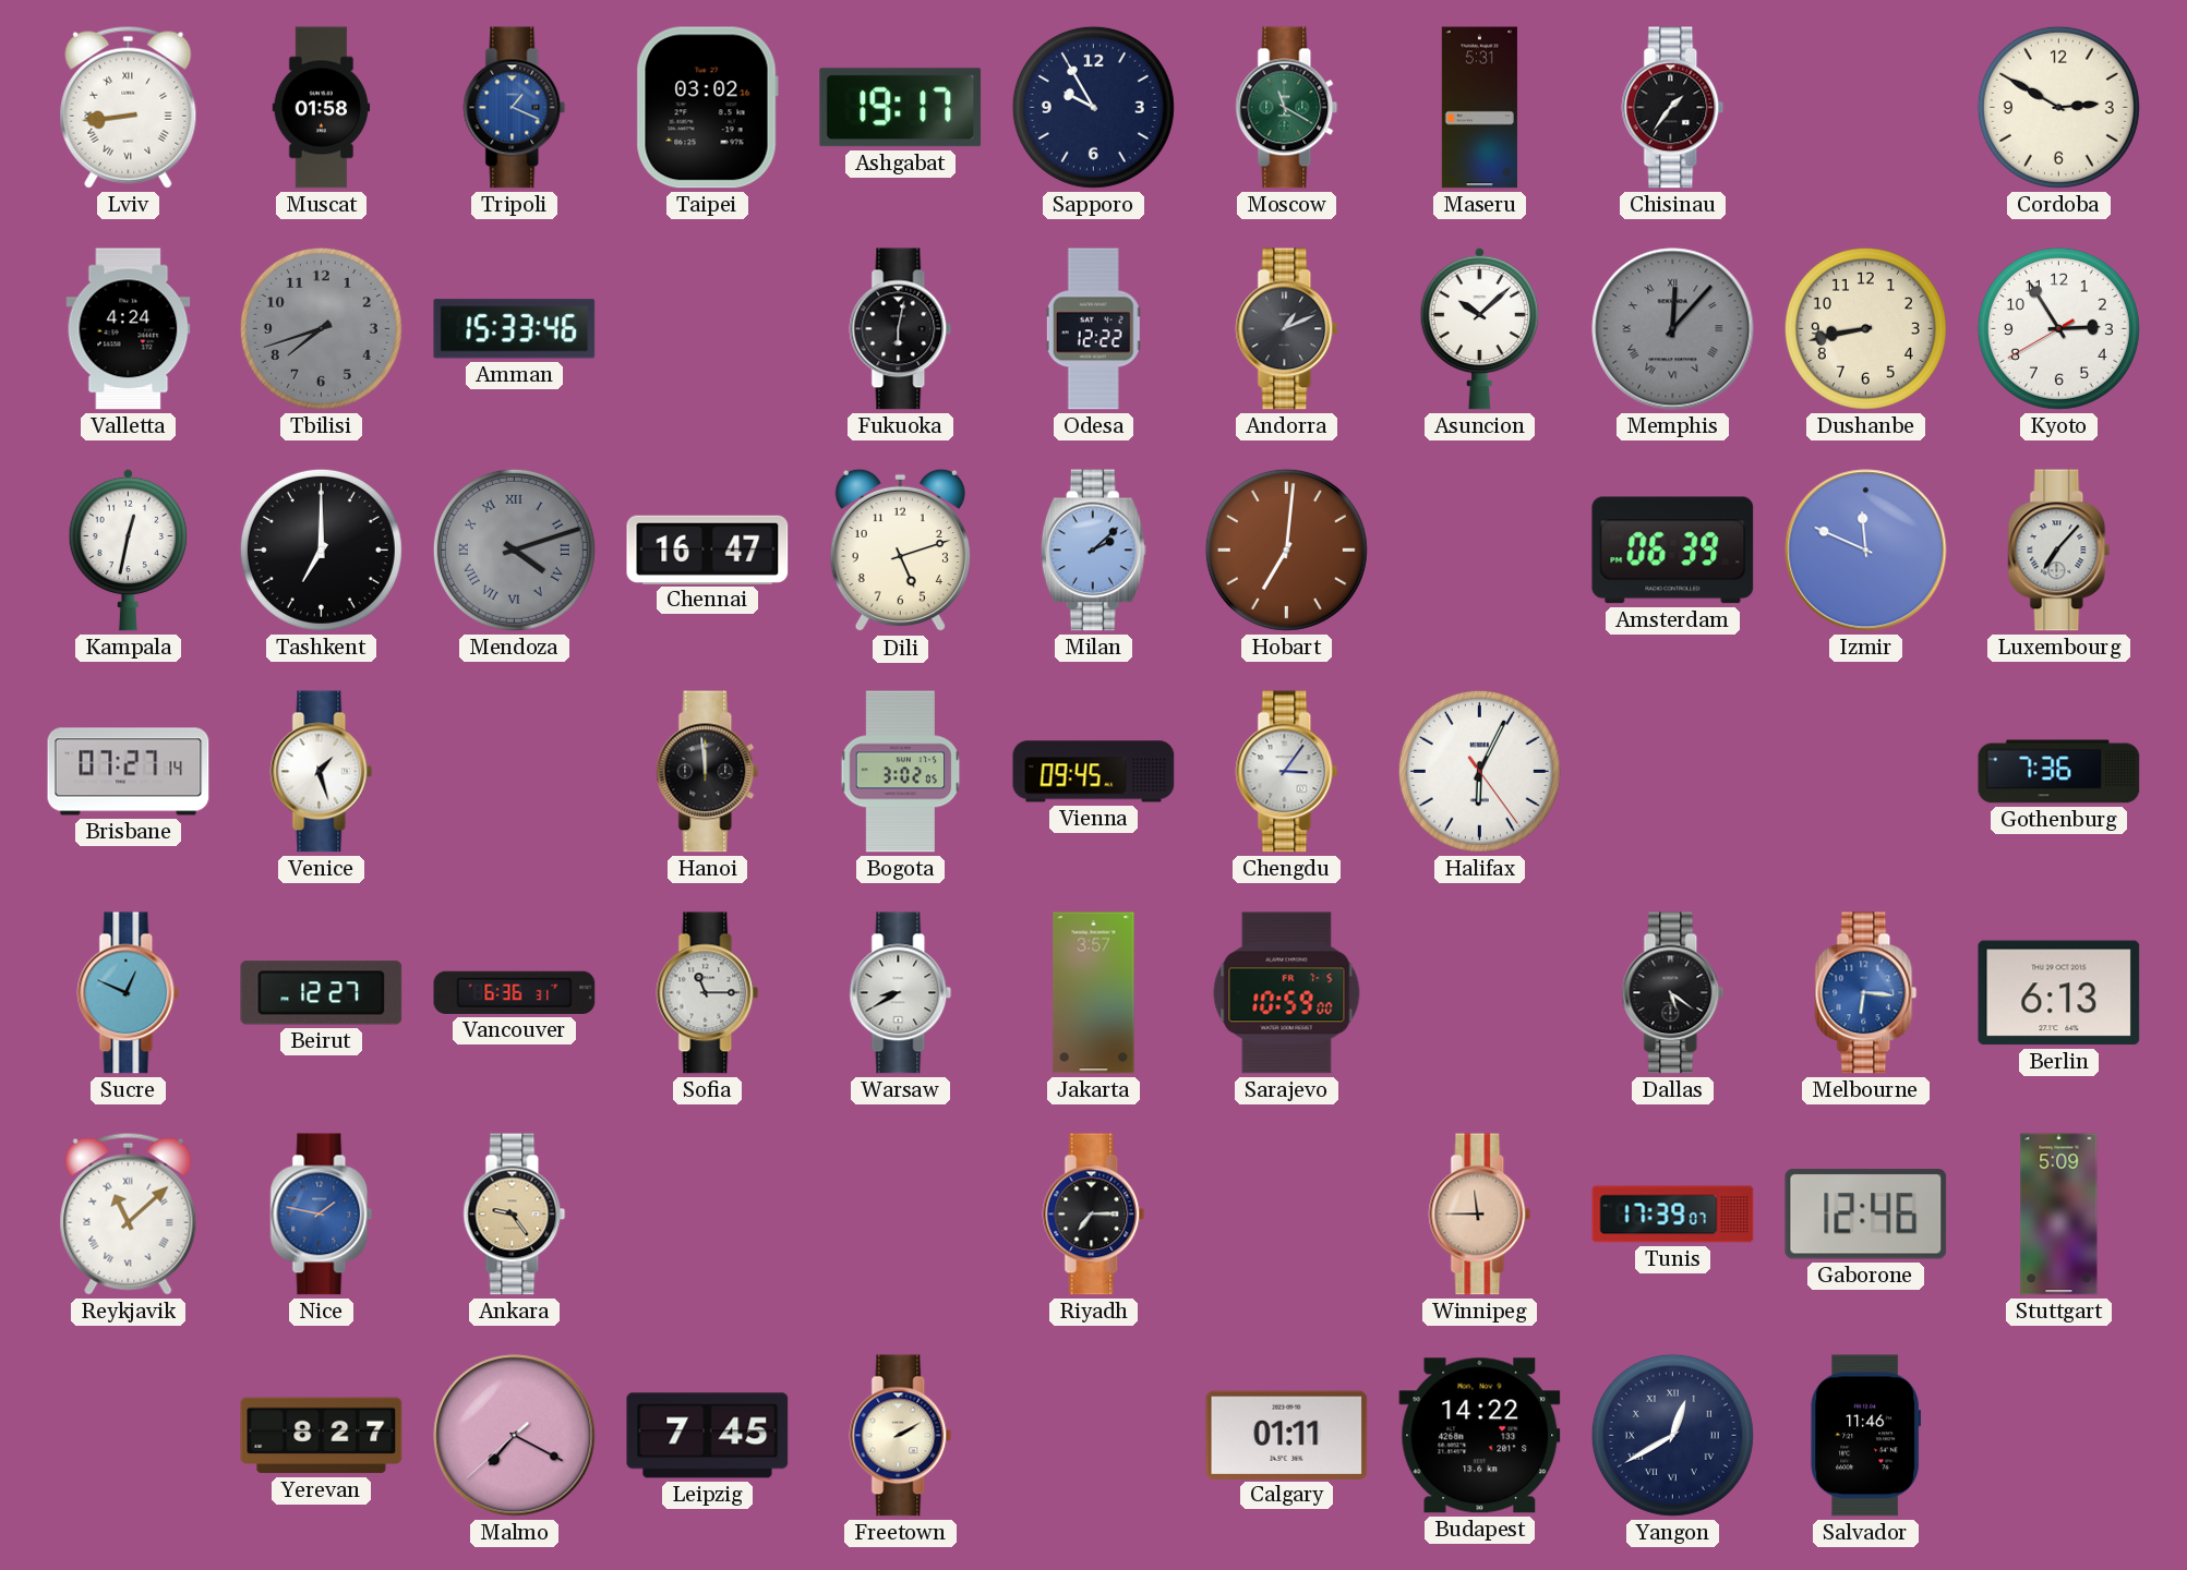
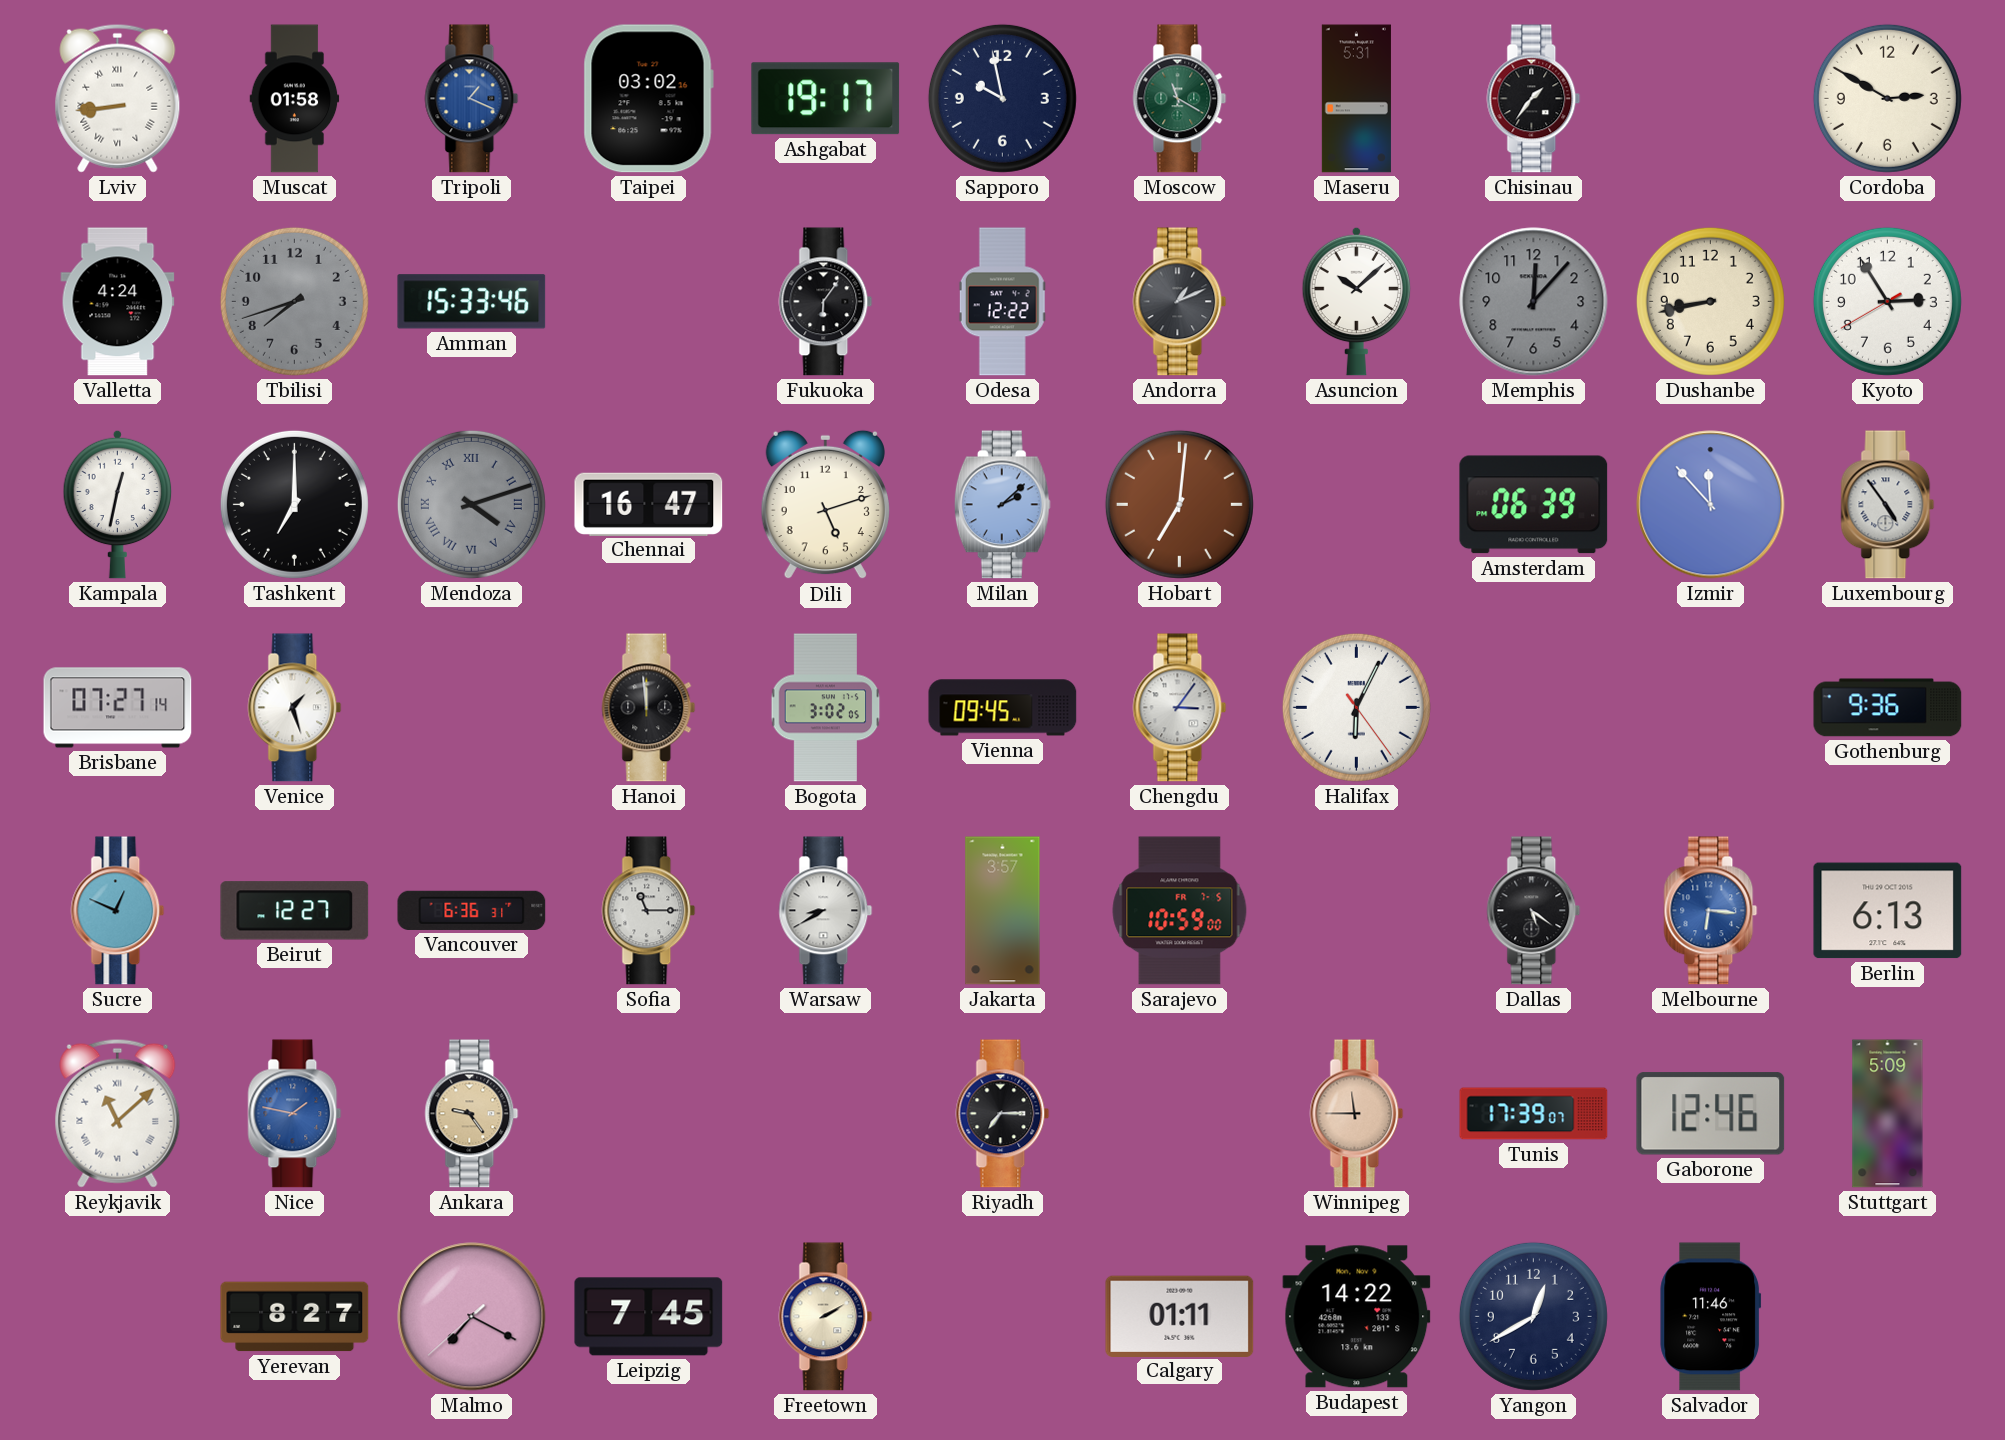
Sapporo: 9:55 -> 9:58 (1002, 98)
Fukuoka: 6:02 -> 6:06 (826, 302)
Memphis numerals: Roman -> Arabic (1534, 302)
Izmir: 11:49 -> 11:53 (1711, 505)
Luxembourg: 7:07 -> 4:54 (1888, 505)
Gothenburg: 7:36 -> 9:36 (1888, 708)
Yangon numerals: Roman -> Arabic (1533, 1316)
